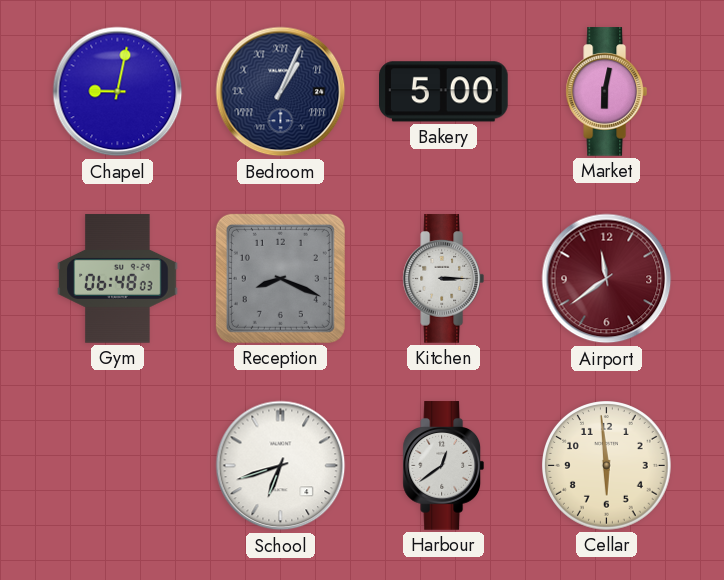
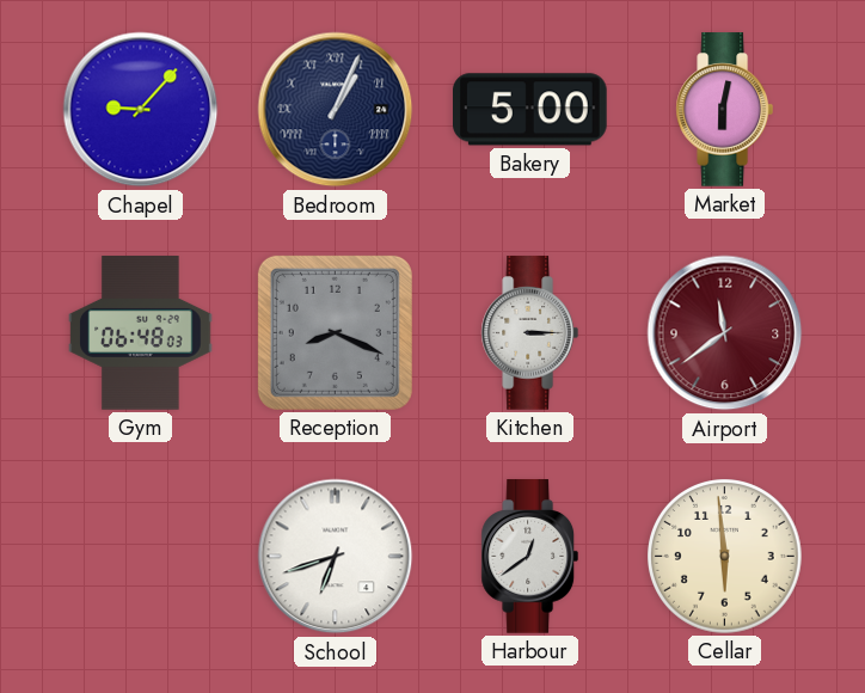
Chapel: 9:02 -> 9:07 (141, 110)
